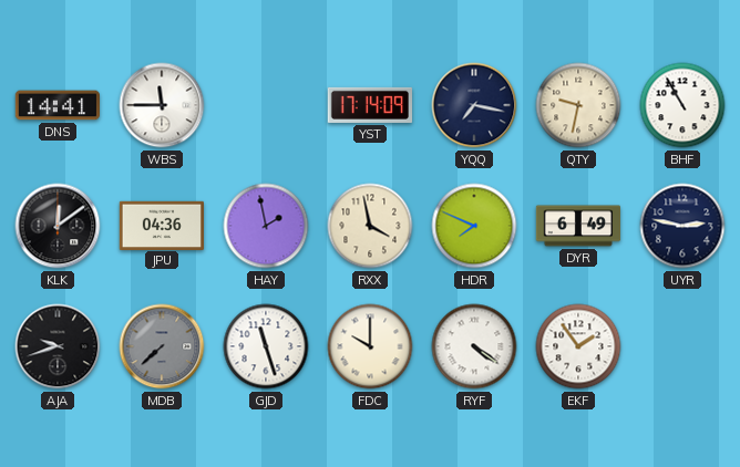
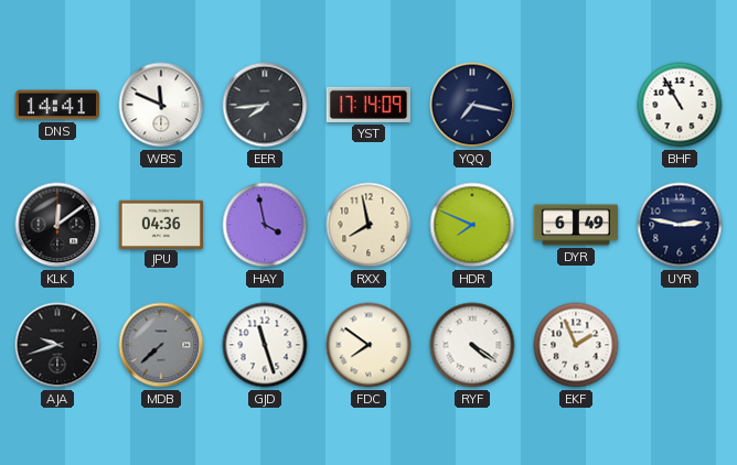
WBS: 11:45 -> 11:49 (161, 105)
EER: none -> 7:44 (265, 105)
QTY: 9:32 -> none (578, 105)
HAY: 1:58 -> 3:58 (265, 225)
RXX: 3:58 -> 7:58 (368, 225)
FDC: 10:00 -> 7:51 (368, 345)
EKF: 1:54 -> 1:56 (576, 345)
